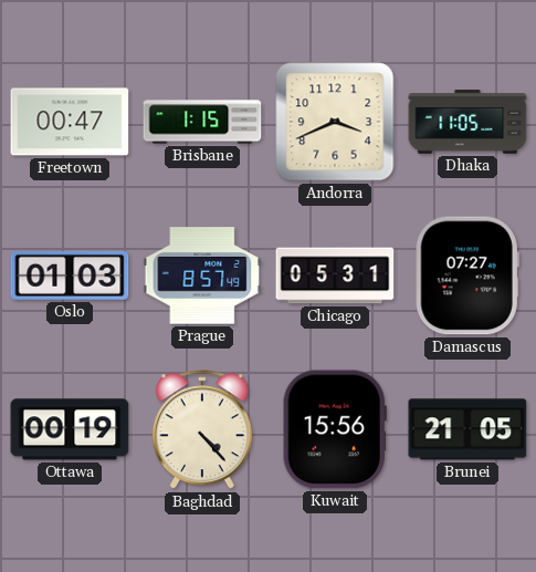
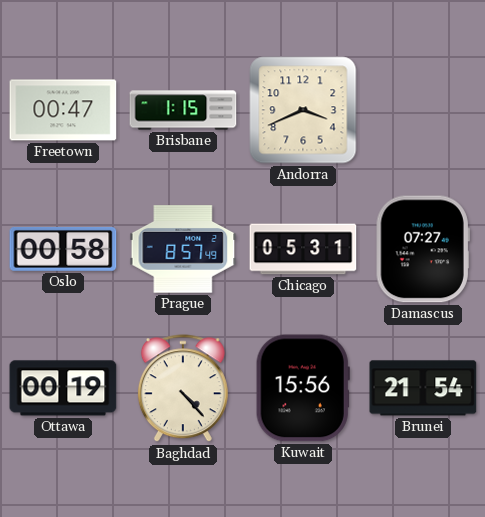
Dhaka: 11:05 -> none (467, 122)
Oslo: 01:03 -> 00:58 (63, 249)
Brunei: 21:05 -> 21:54 (423, 388)
